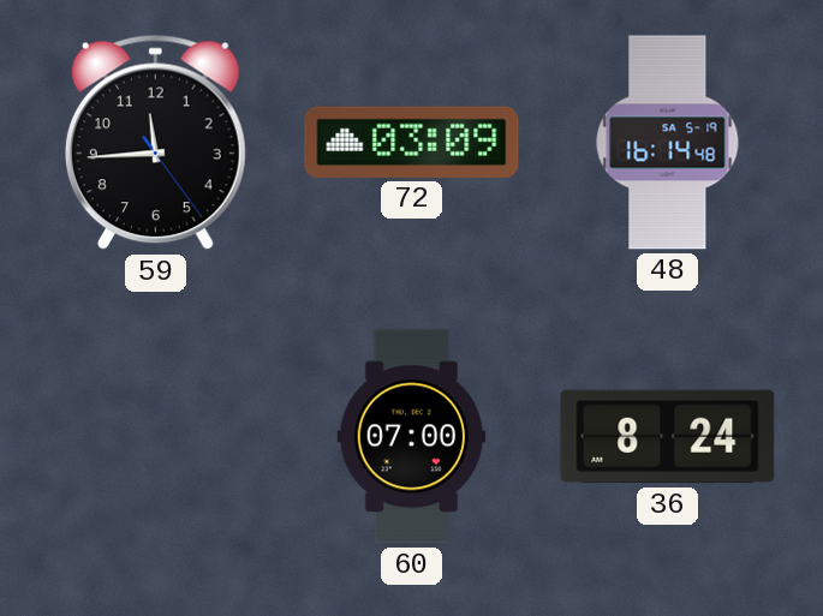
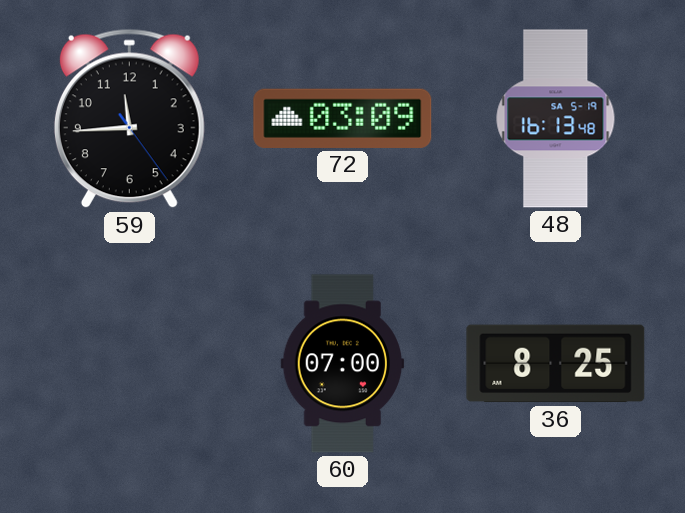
48: 16:14 -> 16:13 (556, 119)
36: 8:24 -> 8:25 (556, 364)
